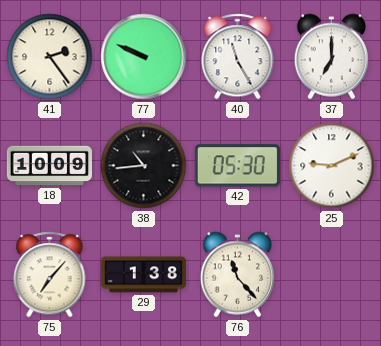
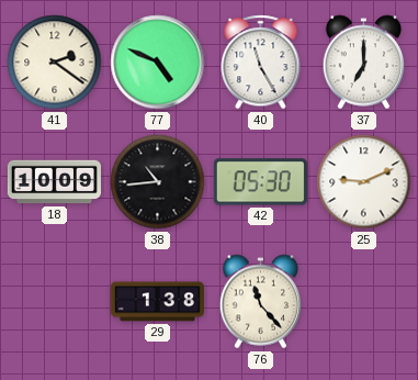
41: 2:24 -> 2:21 (55, 63)
77: 9:49 -> 4:49 (158, 63)
75: 7:07 -> none (50, 275)
